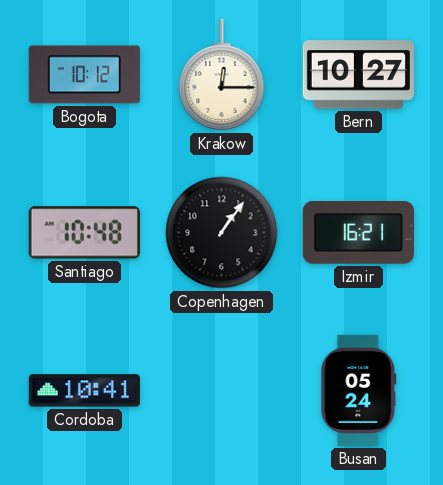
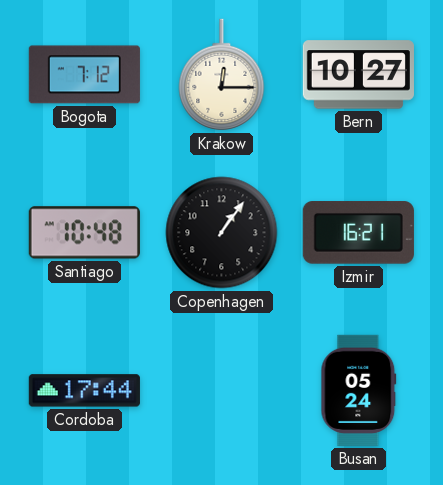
Bogota: 10:12 -> 7:12 (84, 75)
Cordoba: 10:41 -> 17:44 (84, 391)
